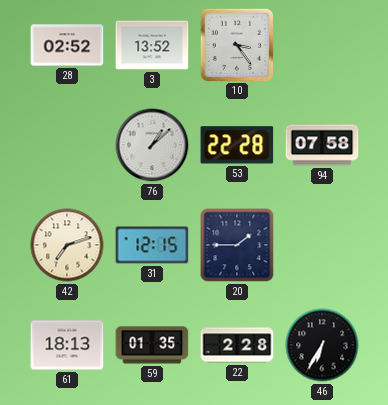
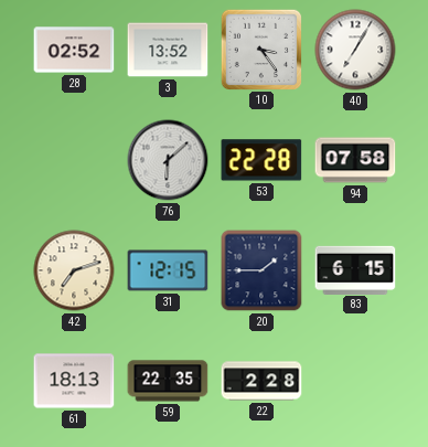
40: none -> 7:05 (355, 50)
76: 1:08 -> 6:08 (168, 160)
83: none -> 6:15 (355, 269)
59: 01:35 -> 22:35 (168, 381)
46: 6:35 -> none (322, 345)
